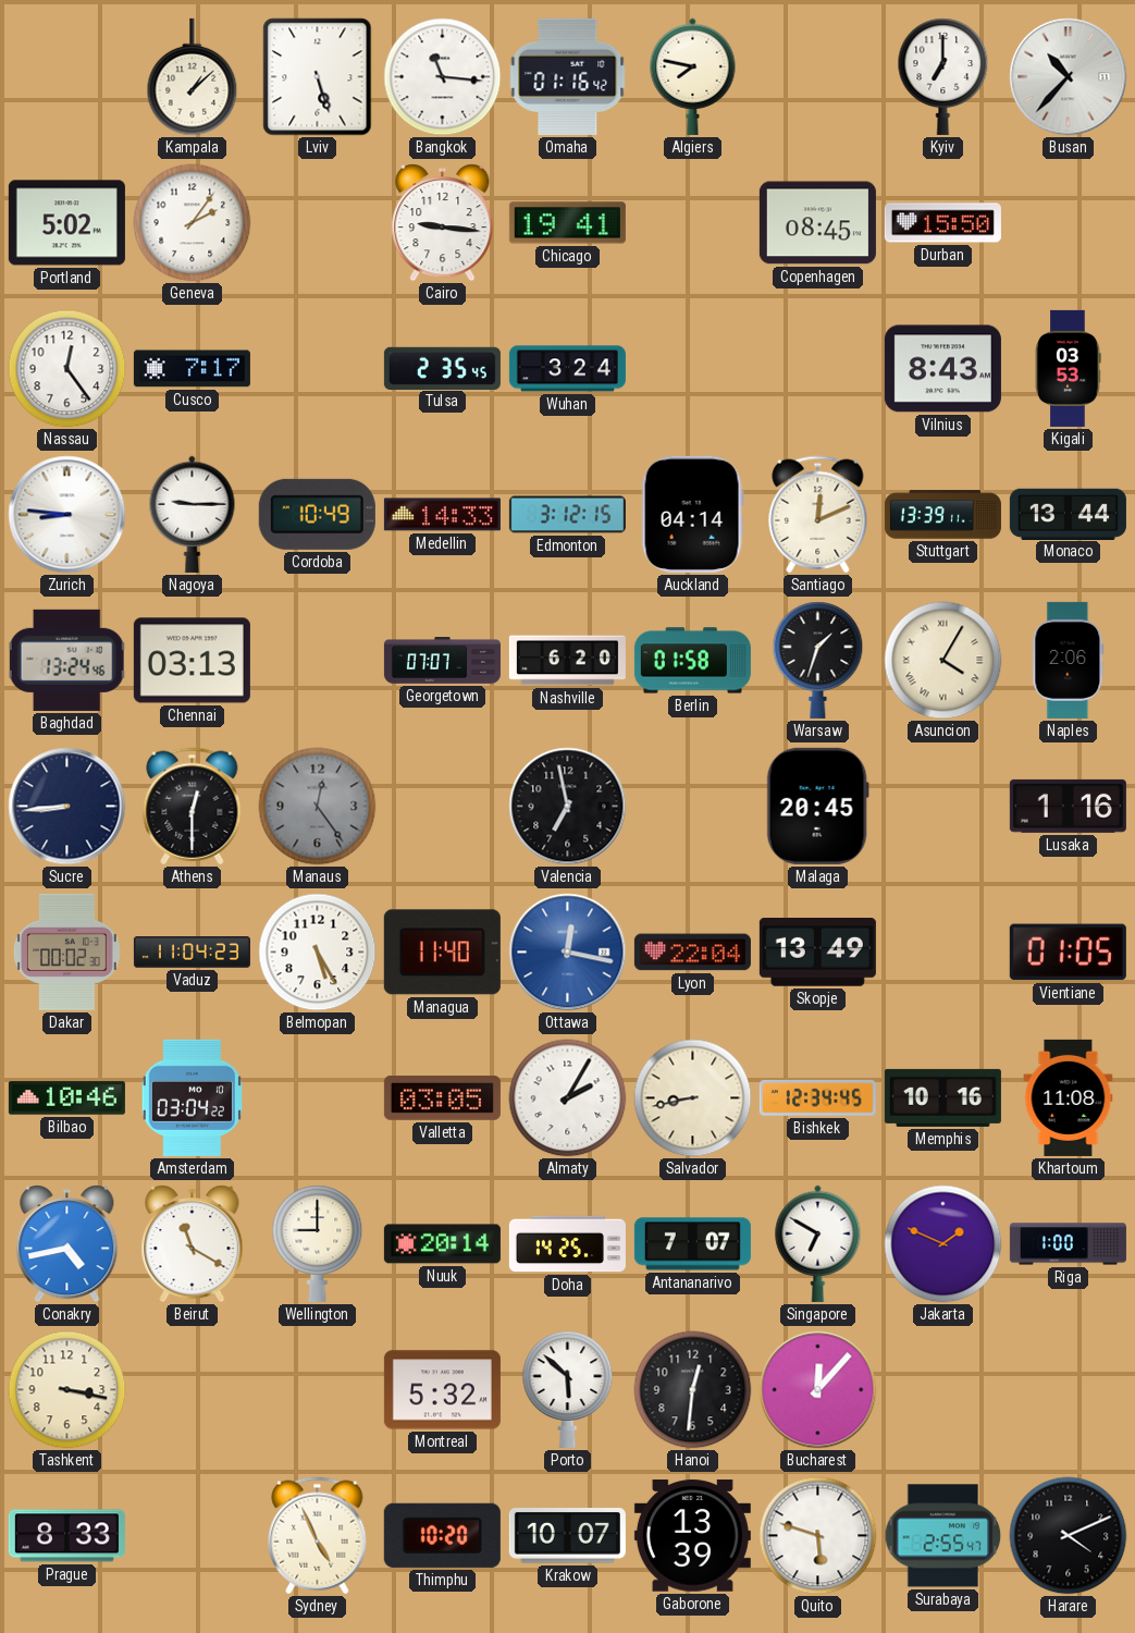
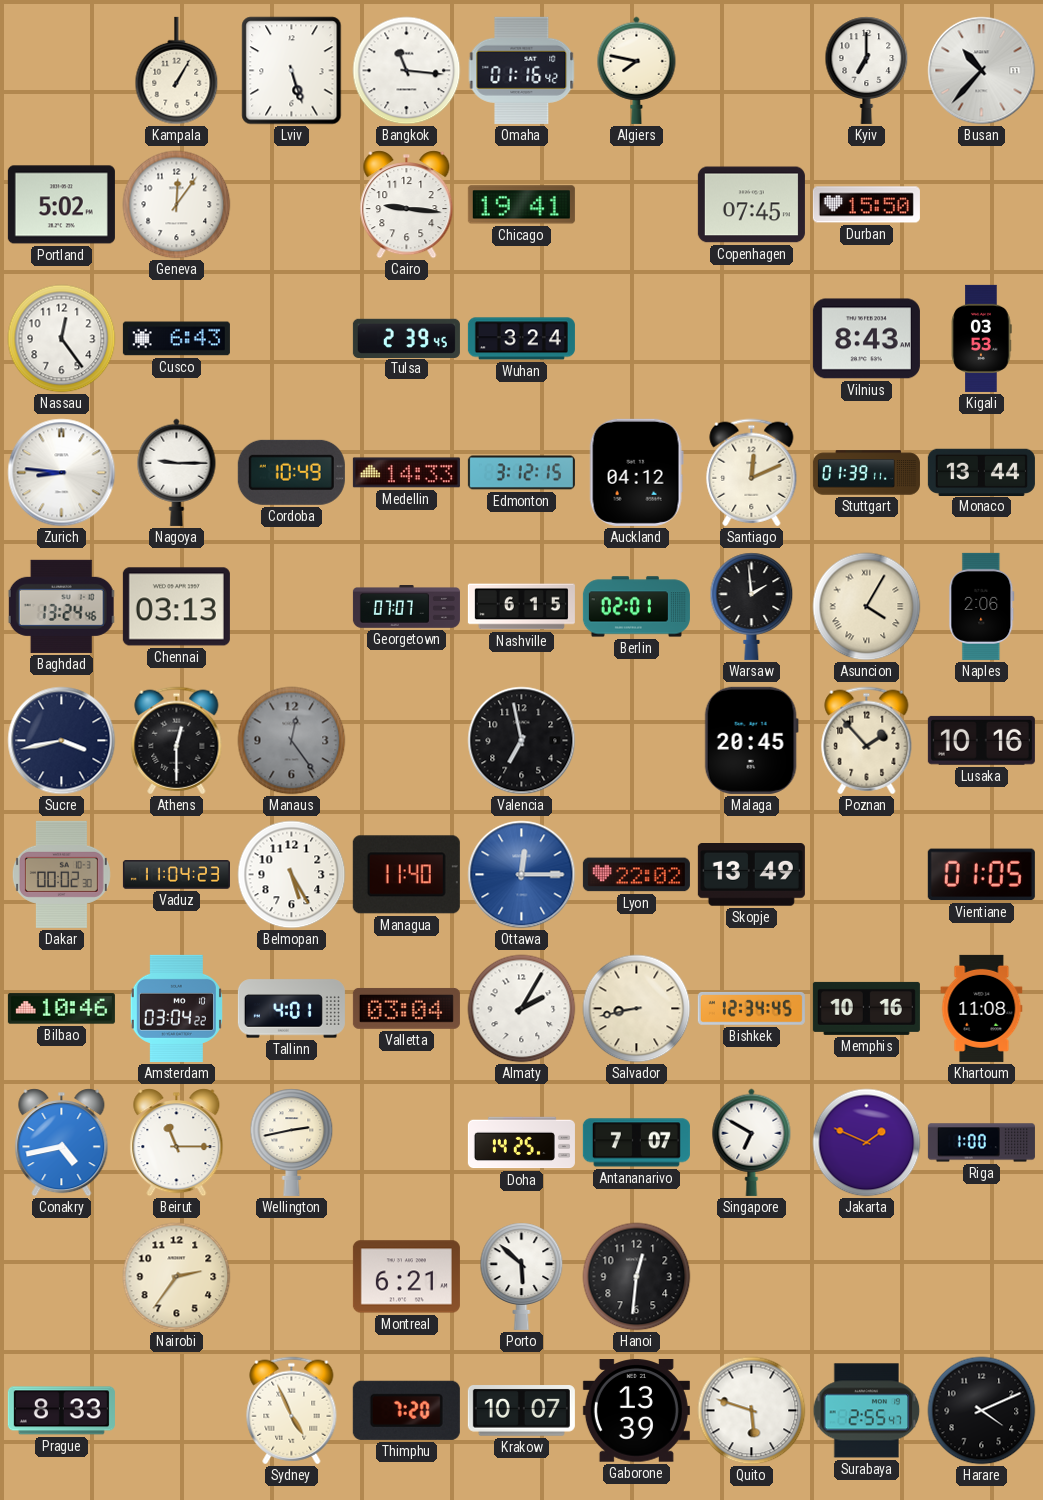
Kampala: 1:08 -> 1:05 (177, 71)
Geneva: 2:06 -> 12:06 (177, 205)
Copenhagen: 08:45 -> 07:45 (751, 205)
Cusco: 7:17 -> 6:43 (176, 339)
Tulsa: 2:35 -> 2:39 (406, 338)
Auckland: 04:14 -> 04:12 (636, 472)
Stuttgart: 13:39 -> 01:39 (866, 473)
Nashville: 6:20 -> 6:15 (521, 607)
Berlin: 01:58 -> 02:01 (636, 607)
Warsaw: 1:33 -> 1:59 (752, 606)
Sucre: 8:44 -> 3:43 (62, 741)
Poznan: none -> 1:53 (867, 741)
Lusaka: 1:16 -> 10:16 (981, 740)
Ottawa: 12:17 -> 12:15 (522, 875)
Lyon: 22:04 -> 22:02 (636, 875)
Tallinn: none -> 4:01 (291, 1009)
Valletta: 03:05 -> 03:04 (406, 1008)
Beirut: 11:20 -> 11:15 (177, 1143)
Wellington: 9:00 -> 2:43 (292, 1142)
Nuuk: 20:14 -> none (442, 1244)
Tashkent: 3:17 -> none (67, 1390)
Nairobi: none -> 2:36 (177, 1277)
Montreal: 5:32 -> 6:21 (406, 1277)
Bucharest: 12:07 -> none (818, 1390)
Thimphu: 10:20 -> 7:20 (406, 1410)
